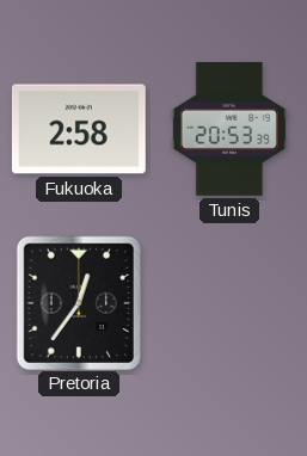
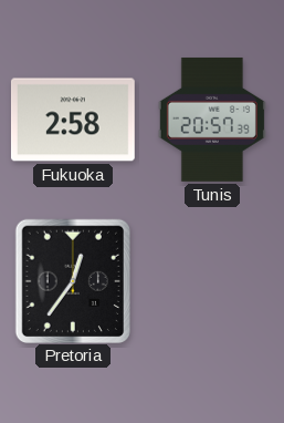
Tunis: 20:53 -> 20:57 (212, 120)
